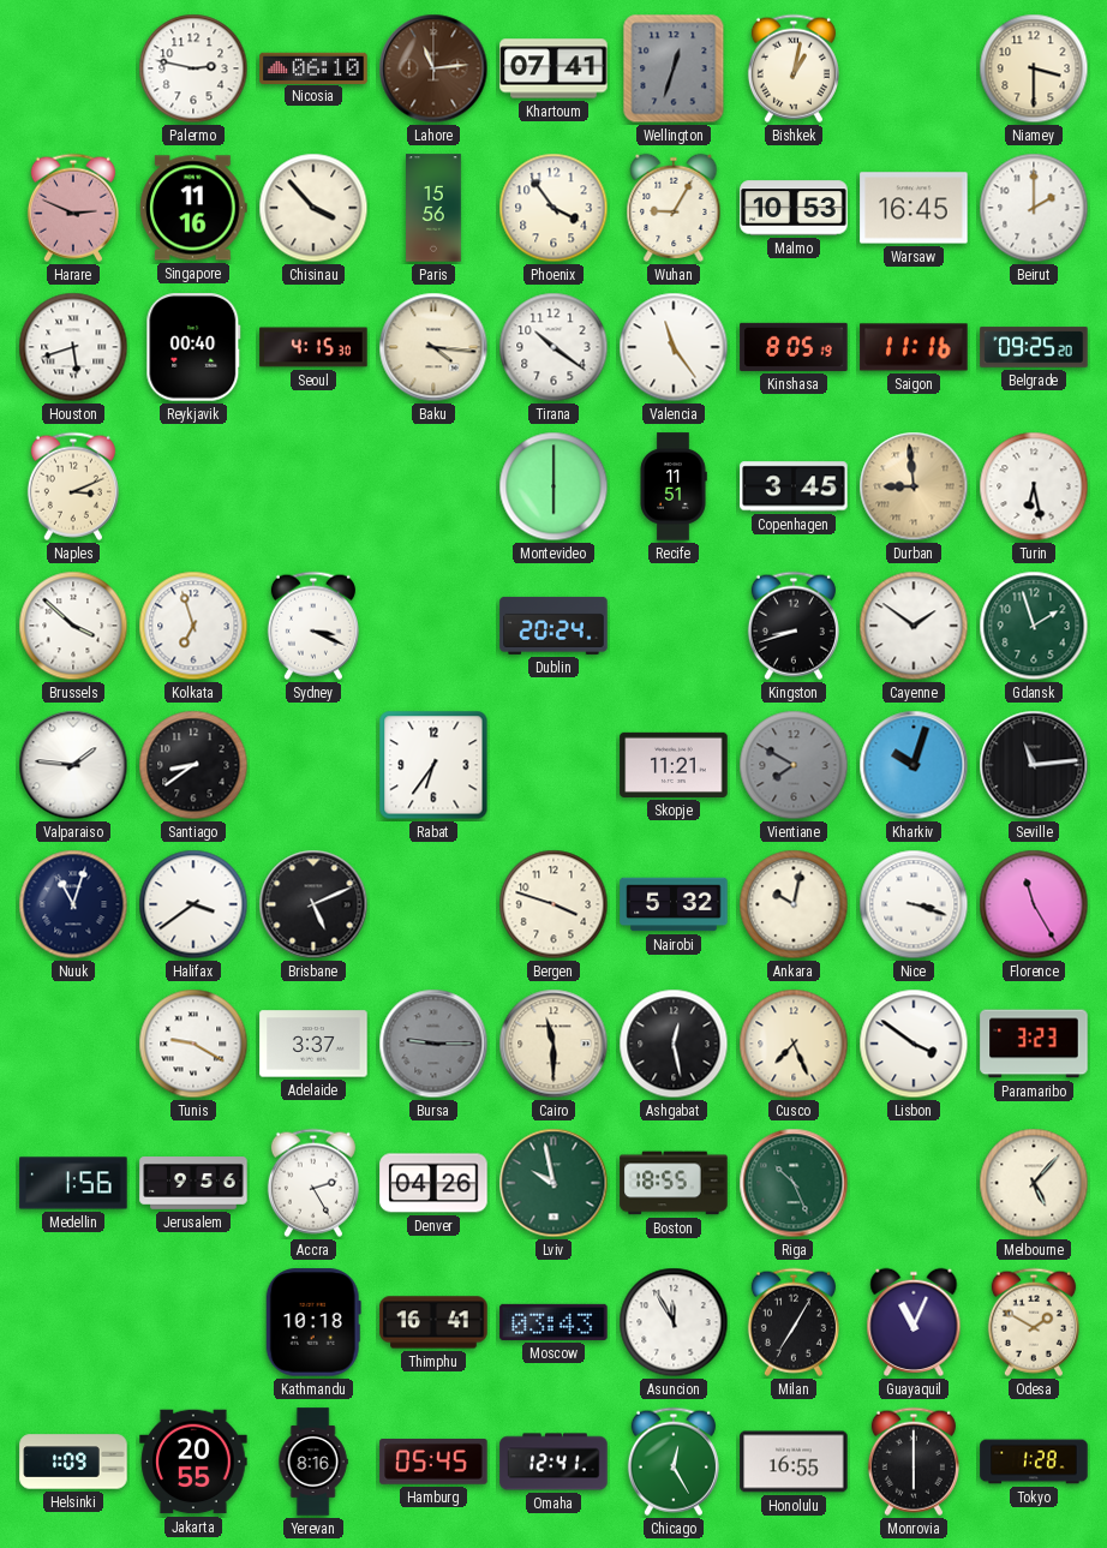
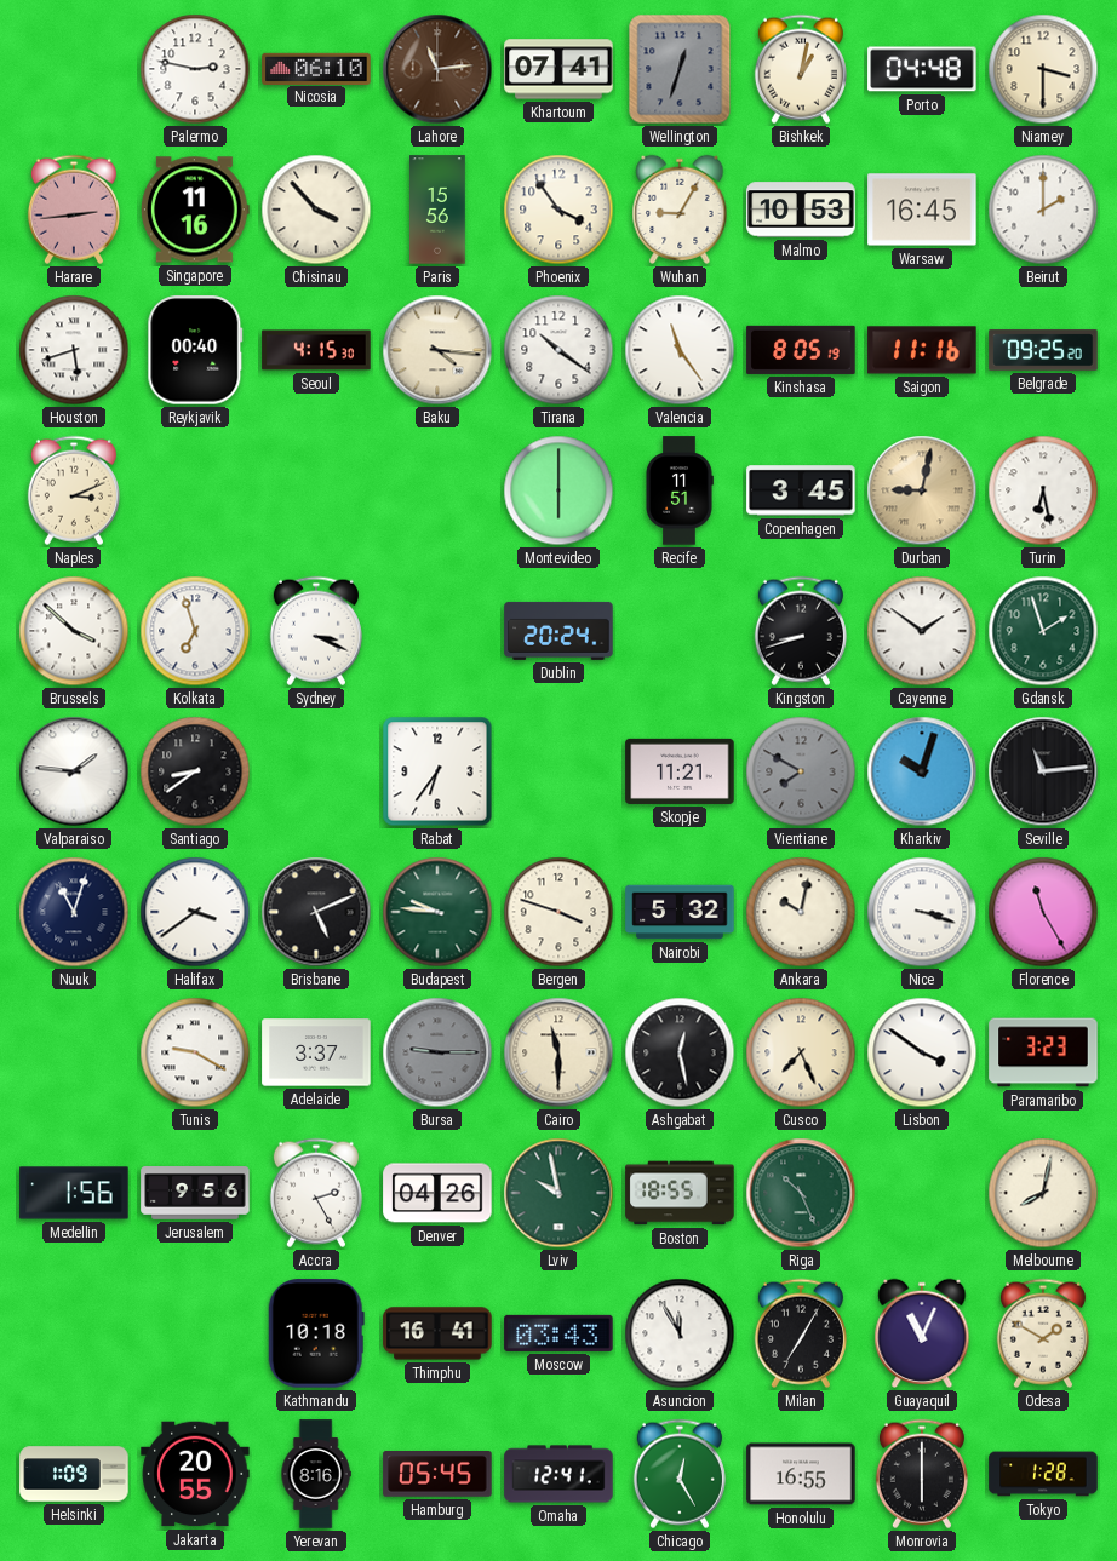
Porto: none -> 04:48 (922, 69)
Harare: 2:49 -> 2:44 (74, 210)
Durban: 8:59 -> 9:02 (922, 490)
Budapest: none -> 9:46 (437, 912)
Melbourne: 5:07 -> 8:02 (1043, 1193)
